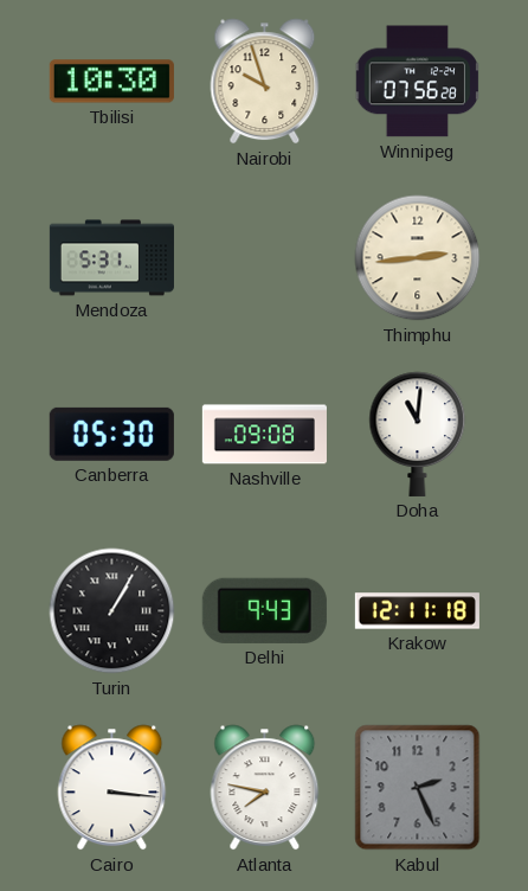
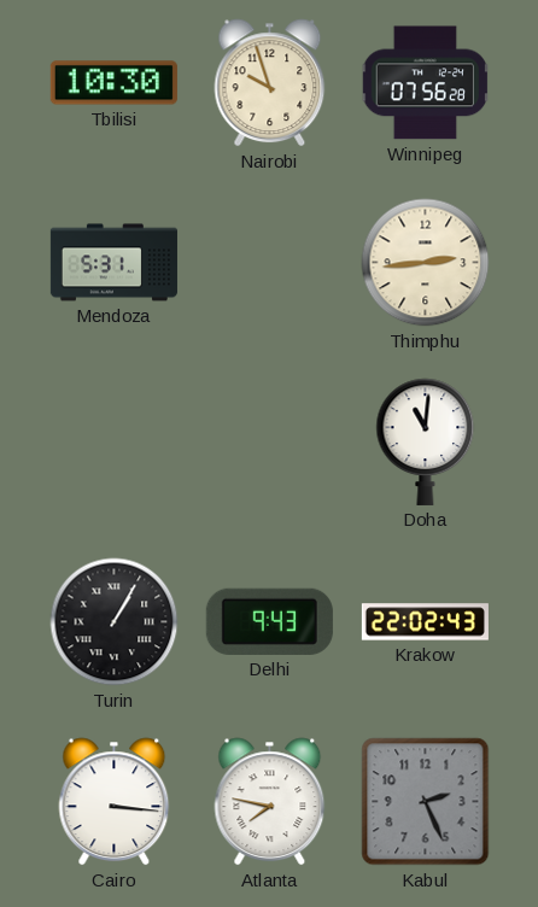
Canberra: 05:30 -> none (111, 434)
Nashville: 09:08 -> none (264, 435)
Krakow: 12:11 -> 22:02 (425, 622)
